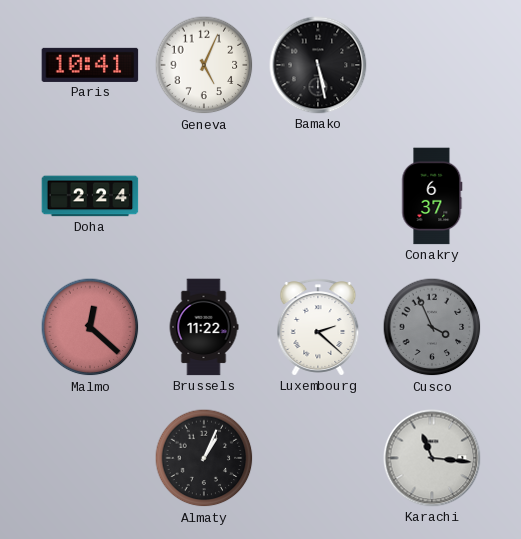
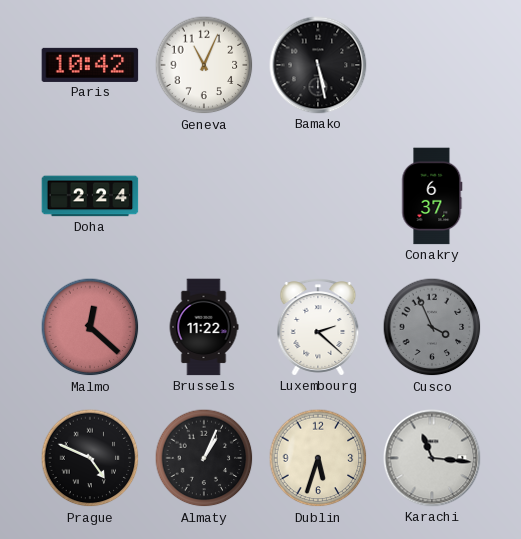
Paris: 10:41 -> 10:42 (90, 65)
Geneva: 5:04 -> 11:04 (204, 65)
Prague: none -> 4:49 (90, 458)
Dublin: none -> 5:33 (318, 458)
